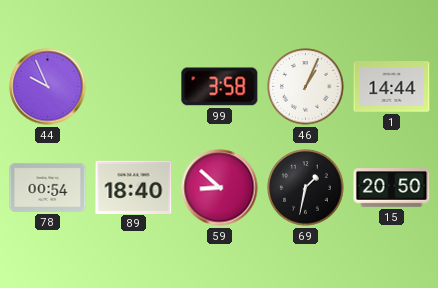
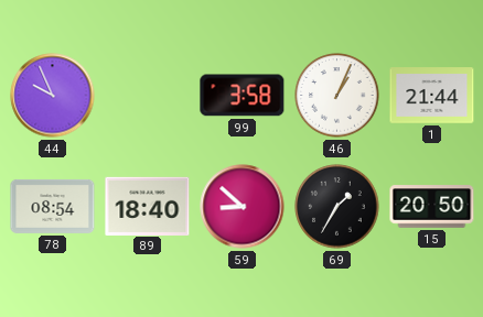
1: 14:44 -> 21:44 (432, 96)
78: 00:54 -> 08:54 (53, 206)
69: 1:32 -> 1:35 (337, 207)
